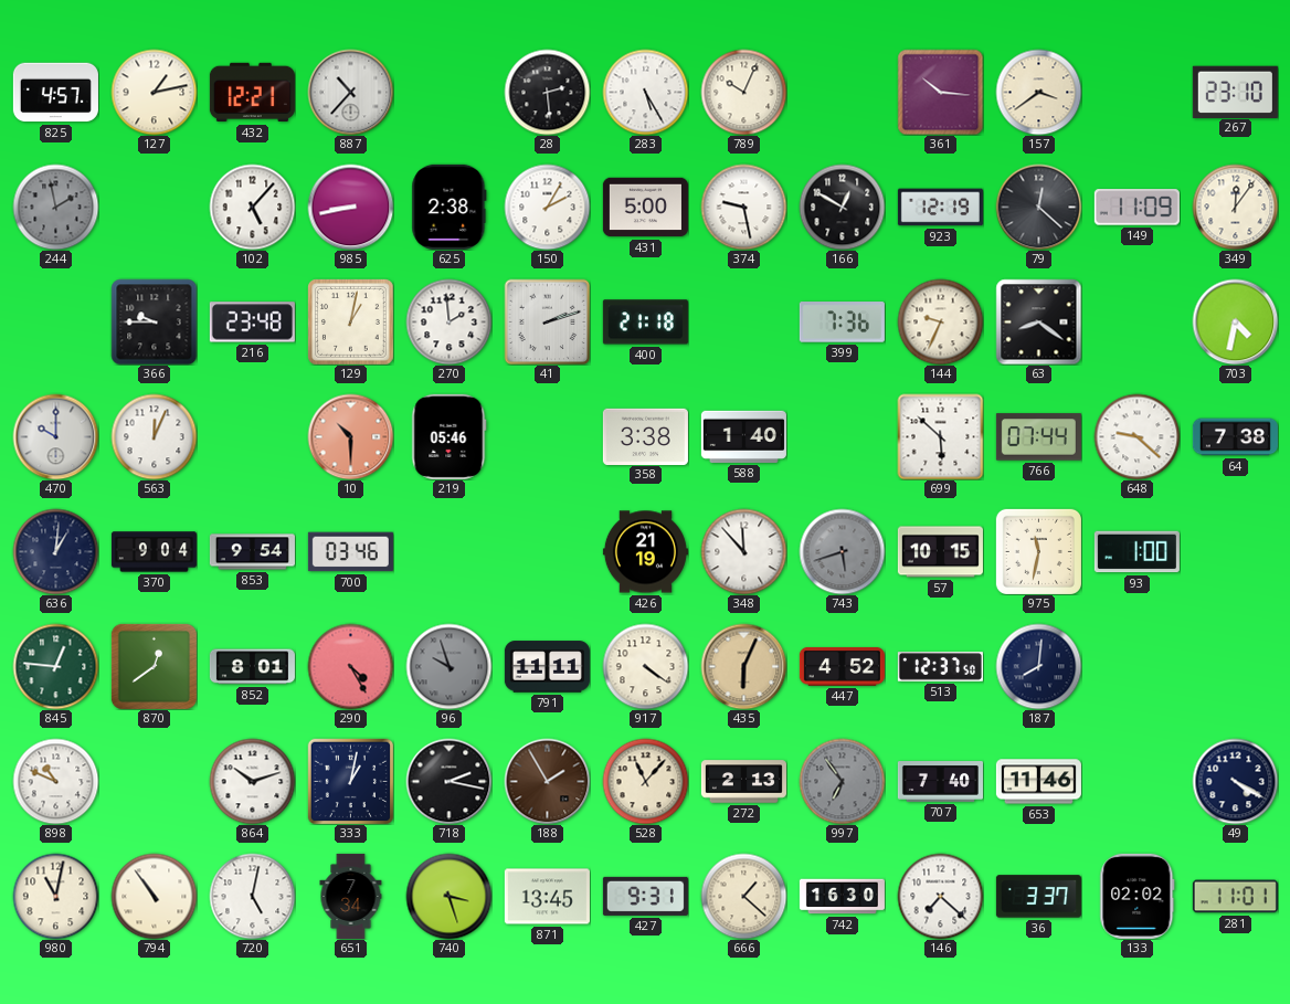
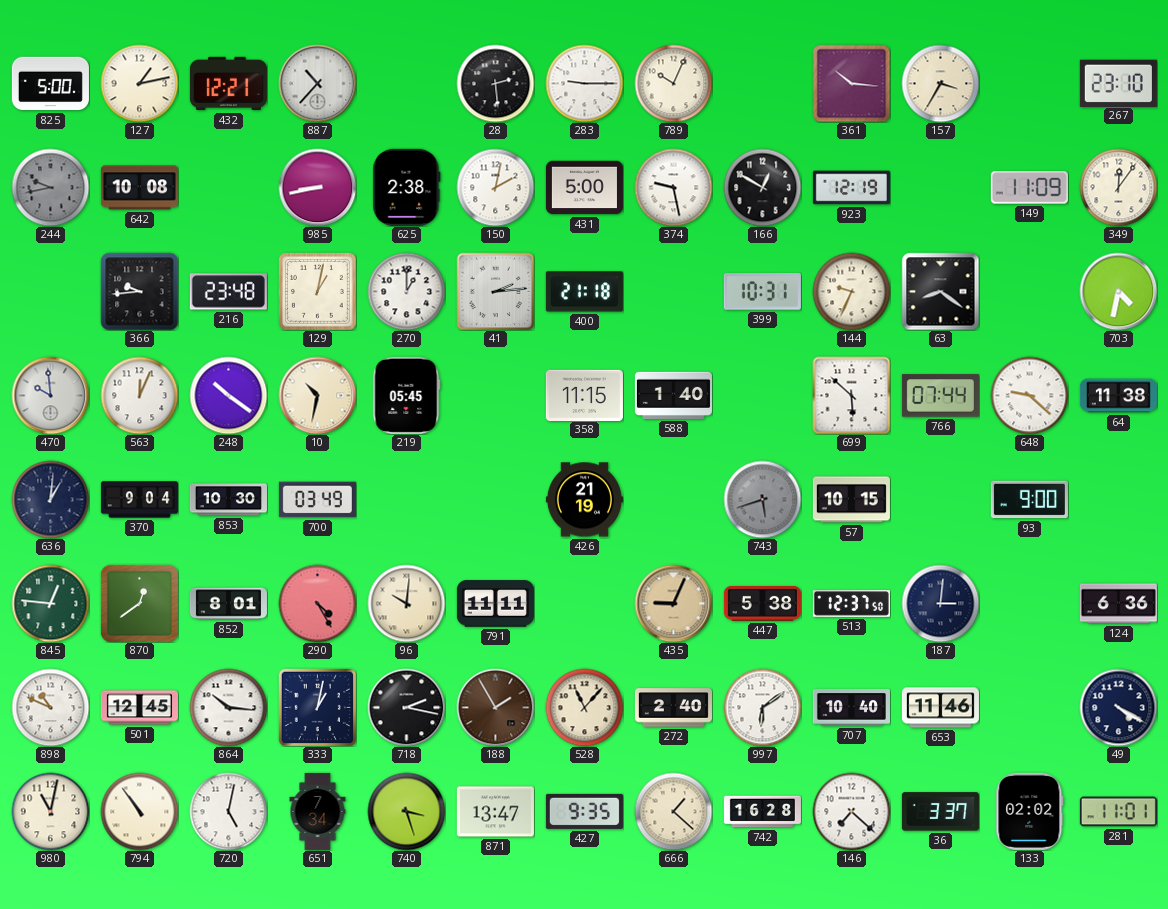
825: 4:57 -> 5:00 (50, 84)
283: 5:25 -> 9:15 (584, 83)
157: 3:39 -> 3:35 (940, 83)
244: 1:58 -> 9:43 (50, 187)
642: none -> 10:08 (139, 188)
102: 5:07 -> none (252, 207)
150: 2:05 -> 2:02 (495, 187)
79: 12:22 -> none (1038, 207)
366: 9:45 -> 9:44 (139, 291)
270: 1:59 -> 1:00 (406, 291)
41: 2:12 -> 2:14 (495, 291)
399: 7:36 -> 10:31 (762, 292)
470: 10:00 -> 9:59 (50, 395)
248: none -> 10:21 (228, 395)
10: 10:30 -> 10:32 (317, 395)
10 dial: salmon -> cream (317, 395)
219: 05:46 -> 05:45 (407, 395)
358: 3:38 -> 11:15 (584, 395)
64: 7:38 -> 11:38 (1118, 396)
853: 9:54 -> 10:30 (228, 500)
700: 03:46 -> 03:49 (317, 500)
348: 11:53 -> none (743, 551)
975: 11:32 -> none (1038, 551)
93: 1:00 -> 9:00 (1029, 500)
96: 9:57 -> 10:01 (406, 603)
96 dial: grey -> cream (406, 603)
917: 4:21 -> none (645, 666)
435: 6:04 -> 9:04 (673, 603)
447: 4:52 -> 5:38 (762, 604)
187: 8:01 -> 3:01 (940, 603)
124: none -> 6:36 (1118, 604)
501: none -> 12:45 (139, 708)
864: 10:12 -> 10:16 (228, 707)
272: 2:13 -> 2:40 (673, 708)
997: 6:54 -> 6:09 (762, 707)
997 dial: grey -> white (762, 707)
707: 7:40 -> 10:40 (851, 708)
871: 13:45 -> 13:47 (495, 812)
427: 9:31 -> 9:35 (584, 811)
742: 16:30 -> 16:28 (762, 812)
